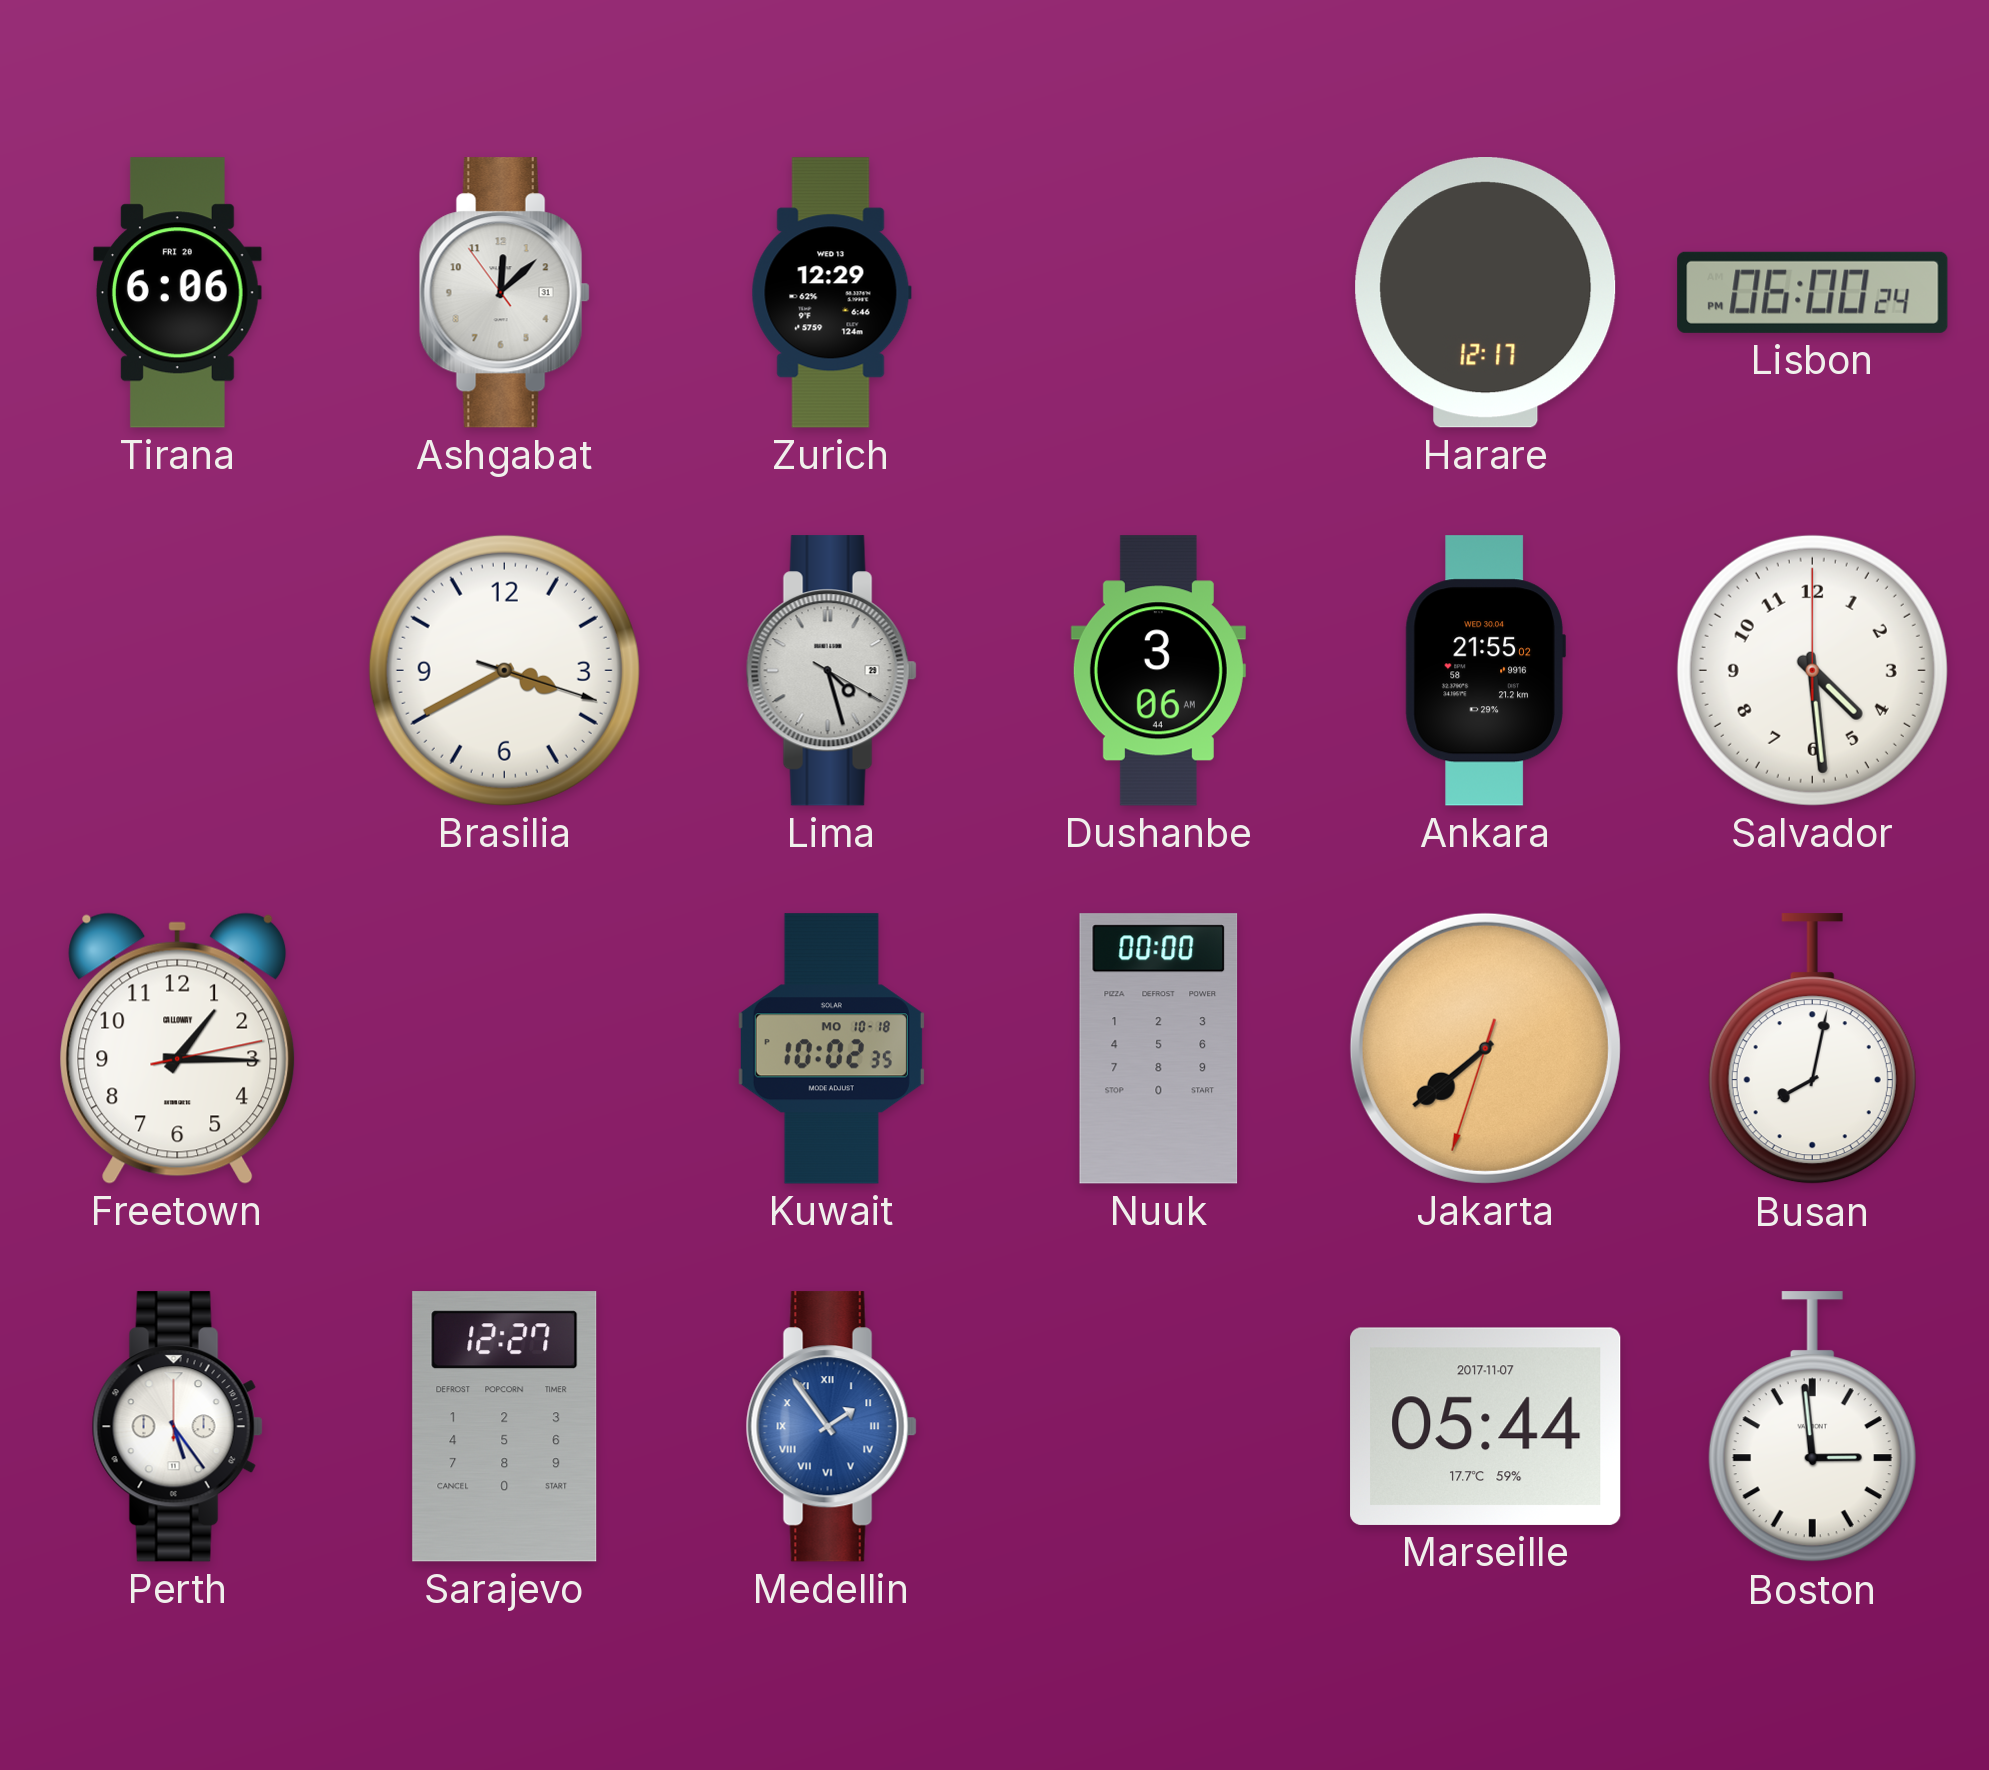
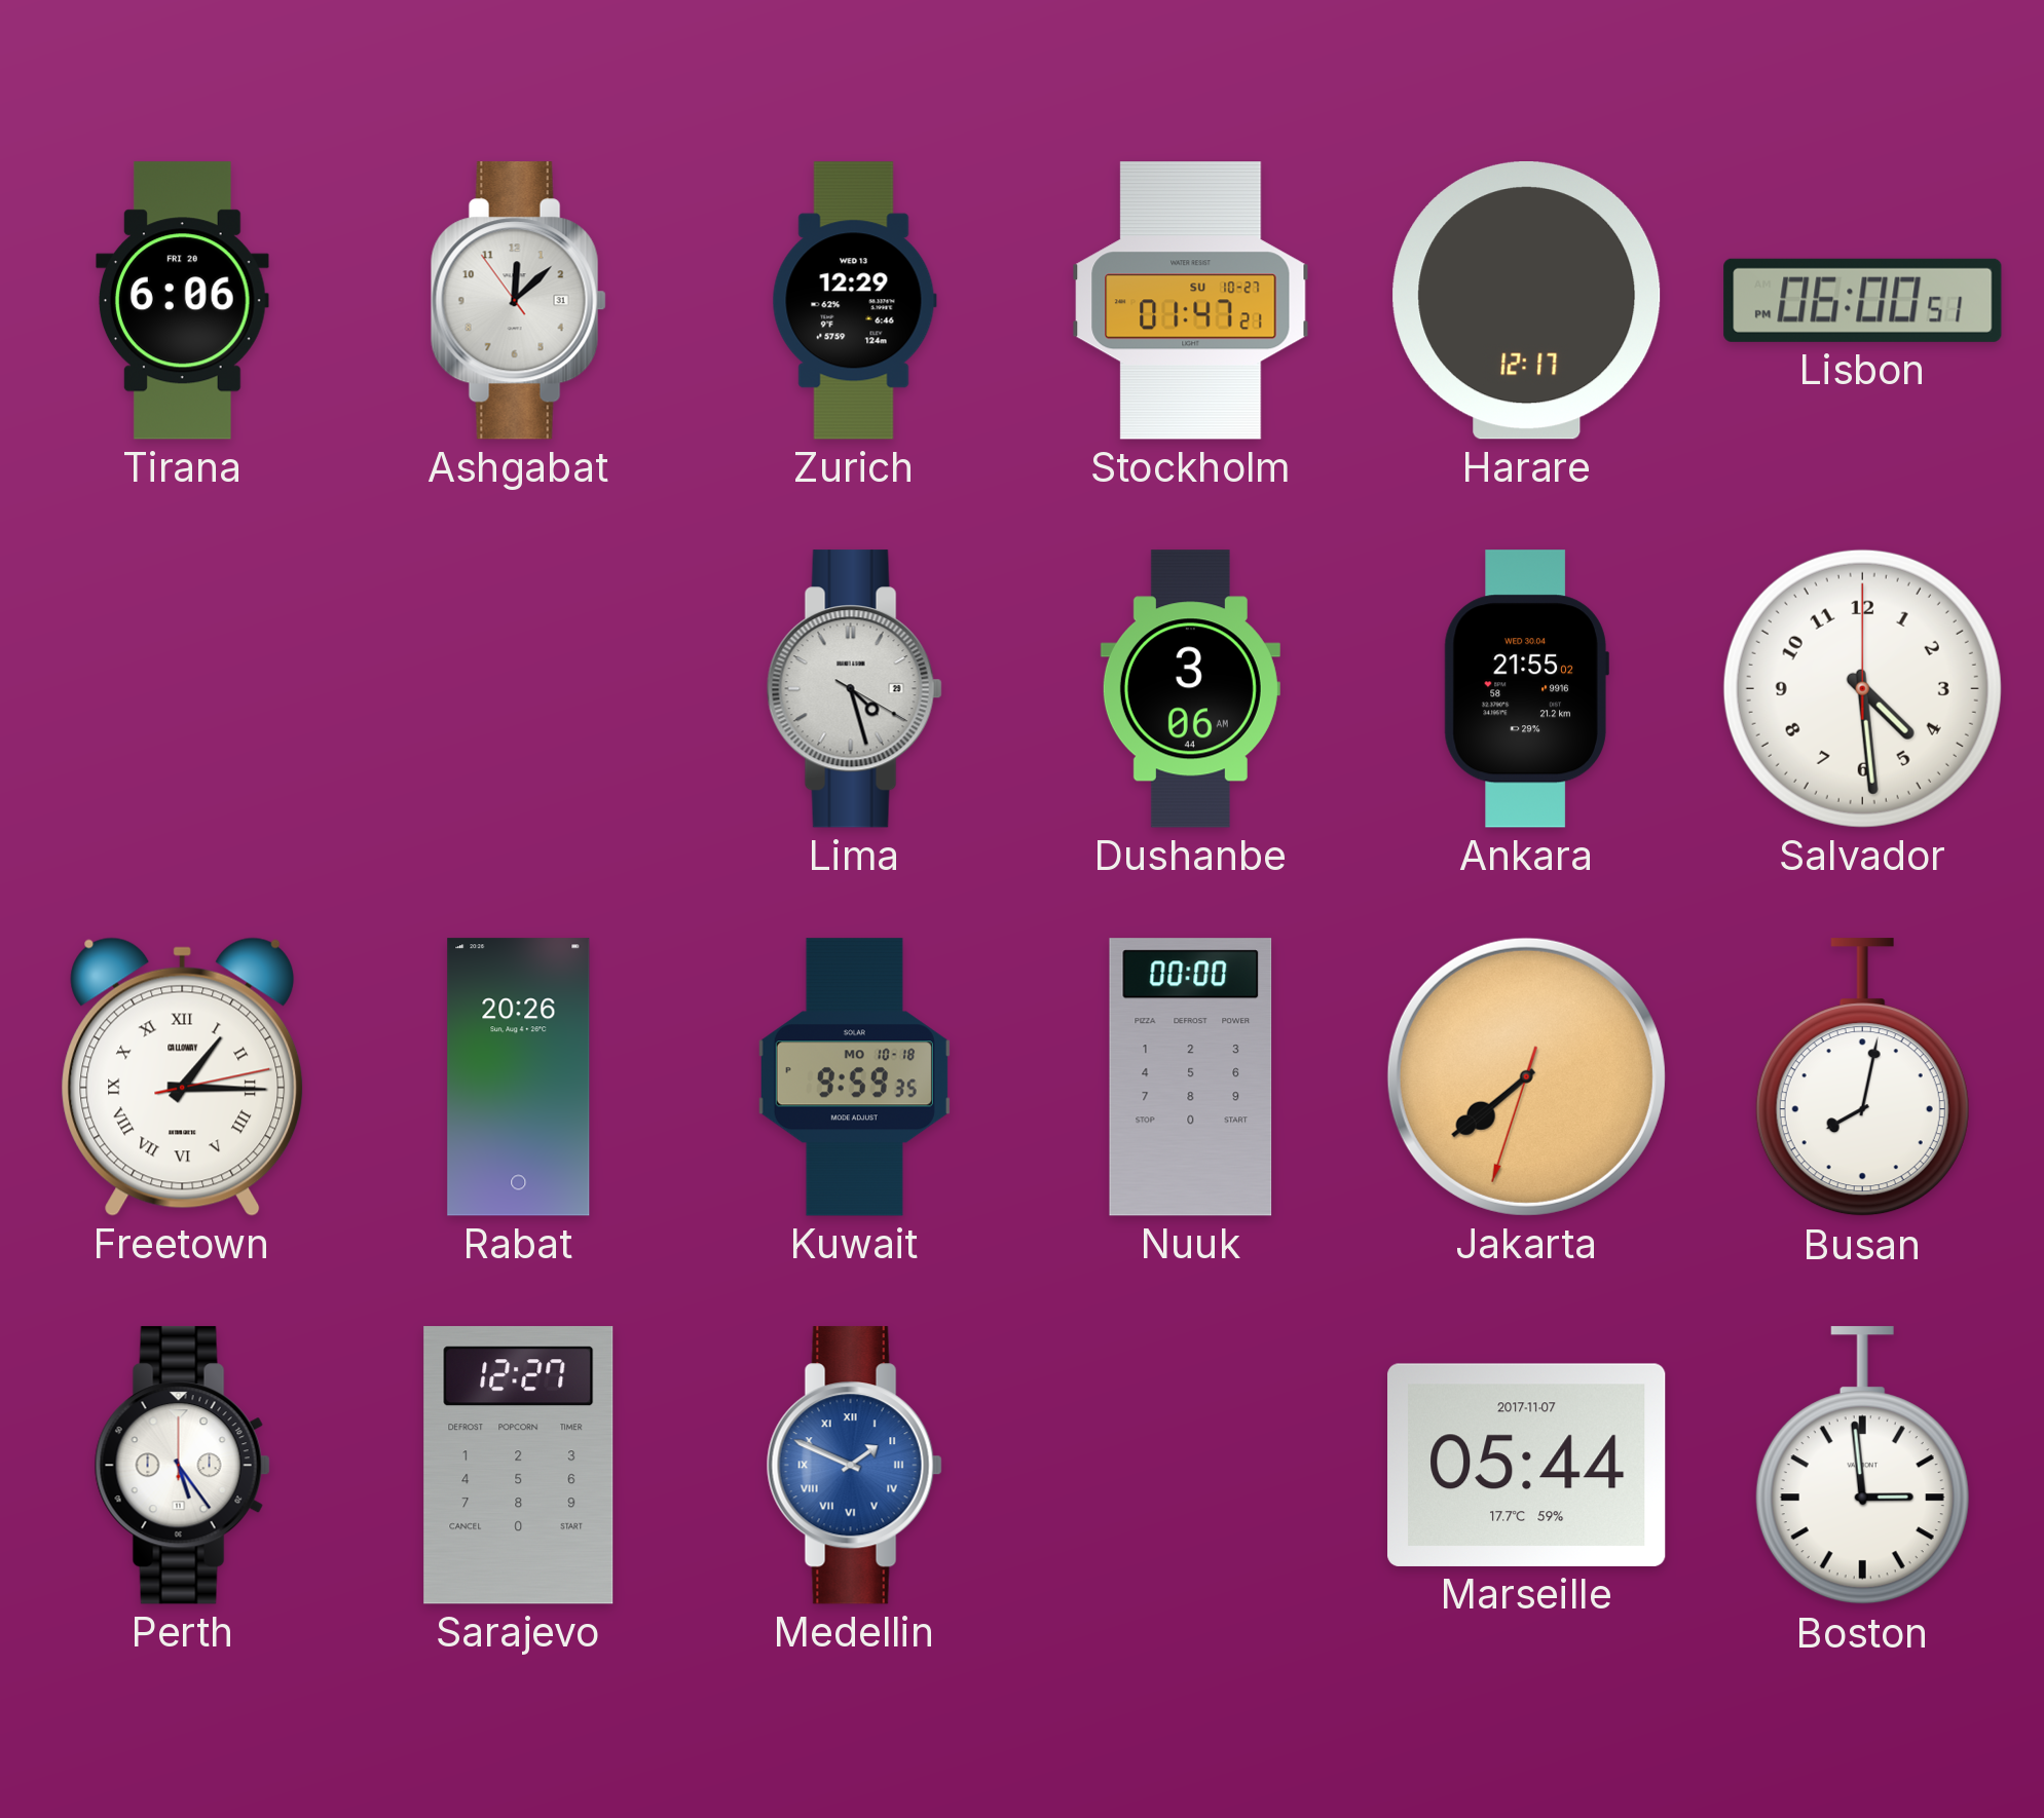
Stockholm: none -> 01:47 (1191, 301)
Lisbon: 06:00:24 PM -> 06:00:51 PM (1863, 300)
Brasilia: 3:40 -> none (504, 670)
Freetown numerals: Arabic -> Roman (183, 1076)
Rabat: none -> 20:26 (519, 1077)
Kuwait: 10:02 -> 9:59 (854, 1077)
Medellin: 1:54 -> 1:49 (854, 1466)
